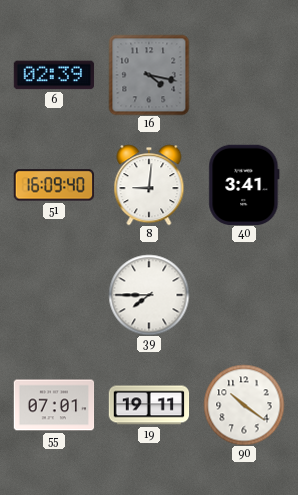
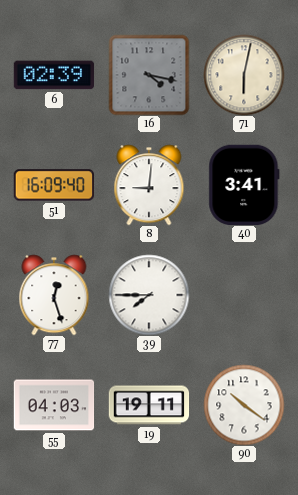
71: none -> 6:02 (244, 75)
77: none -> 12:27 (54, 295)
55: 07:01 -> 04:03 (54, 405)
